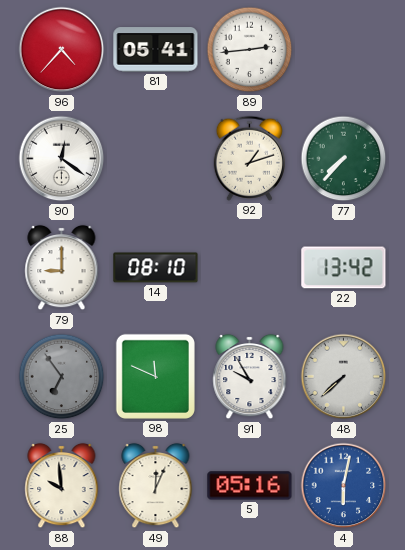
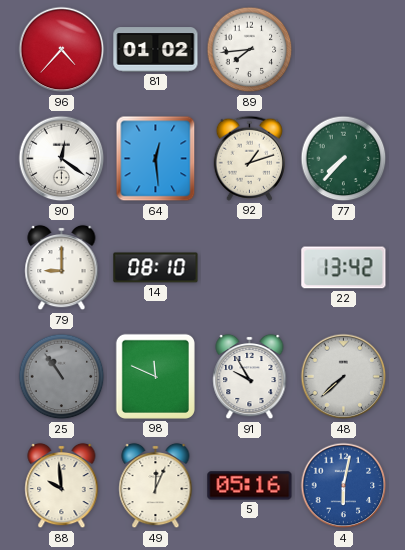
81: 05:41 -> 01:02 (156, 50)
89: 2:44 -> 7:44 (250, 50)
64: none -> 12:29 (156, 159)
25: 6:54 -> 10:54 (62, 377)
